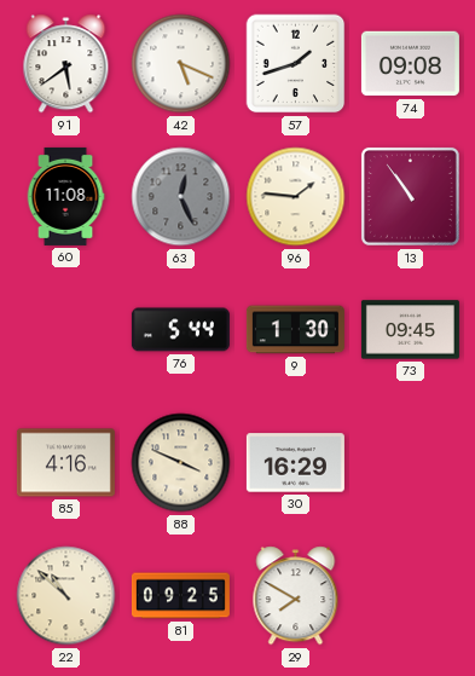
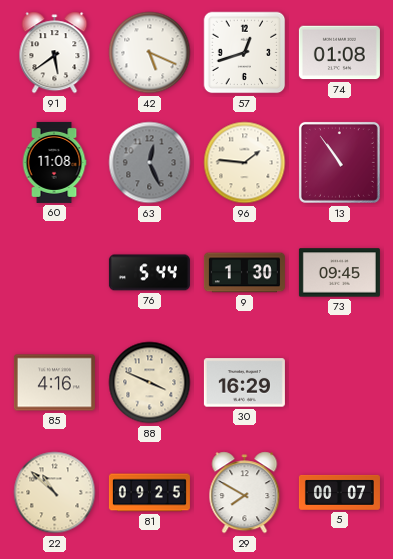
57: 1:42 -> 12:42 (245, 53)
74: 09:08 -> 01:08 (339, 53)
5: none -> 00:07 (339, 492)
